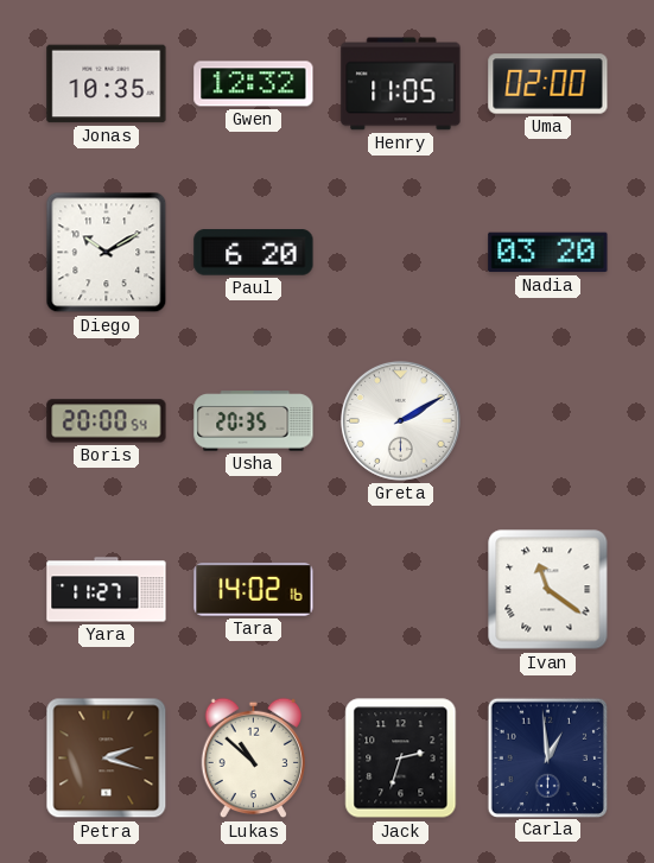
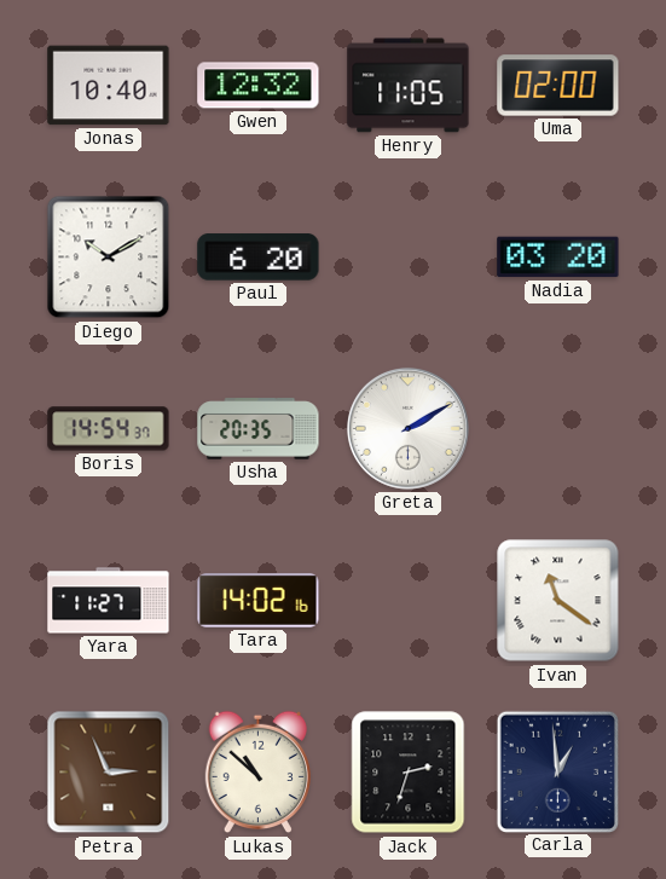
Jonas: 10:35 -> 10:40 (109, 86)
Boris: 20:00 -> 14:54 (109, 429)
Petra: 2:18 -> 2:56 (109, 773)
